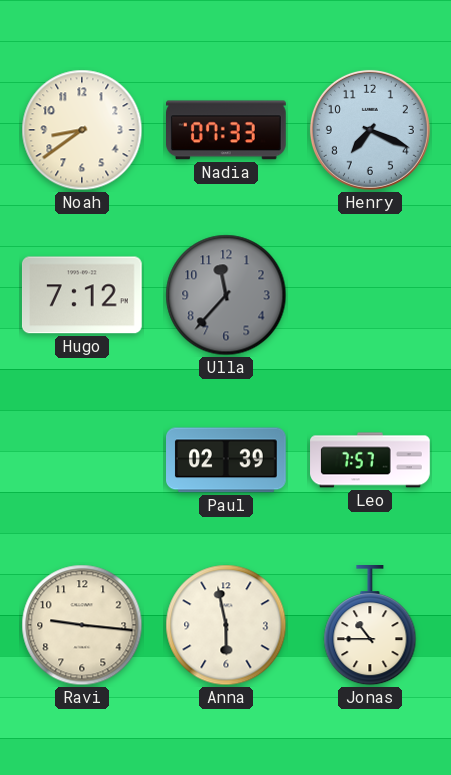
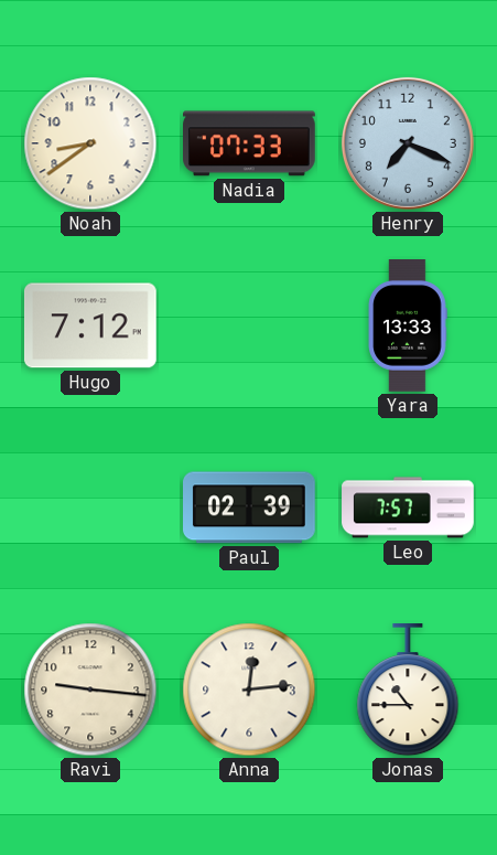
Ulla: 11:37 -> none (226, 295)
Yara: none -> 13:33 (408, 325)
Anna: 5:58 -> 12:14 (249, 690)
